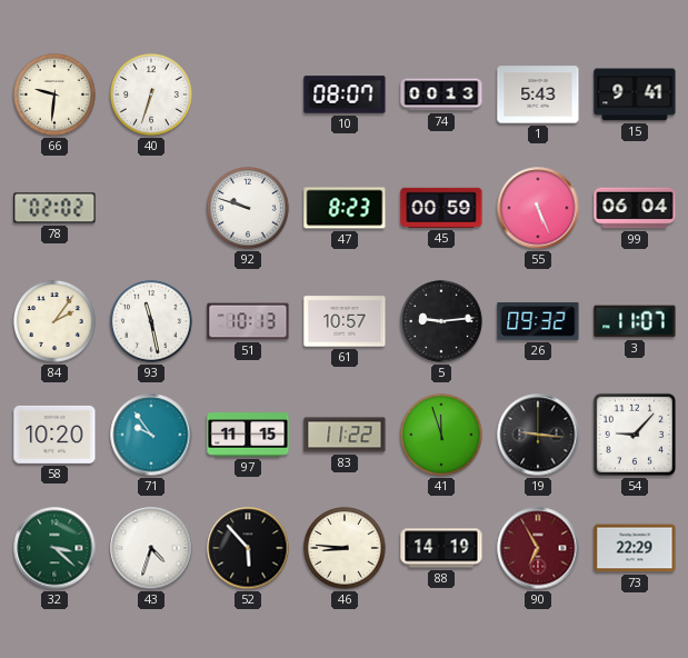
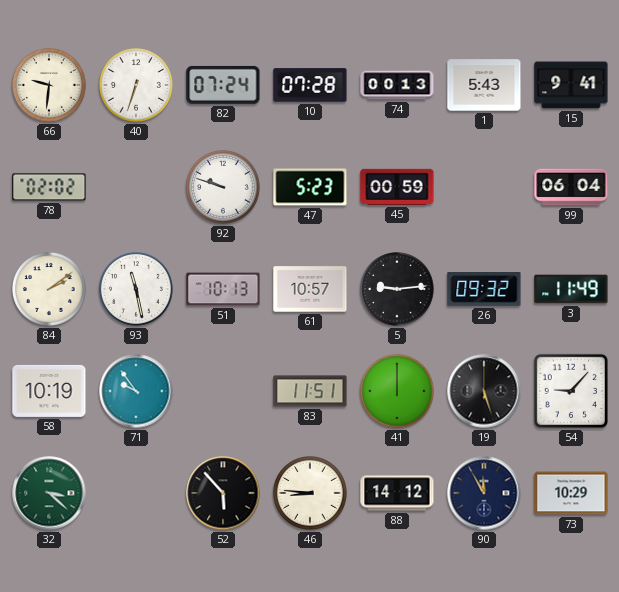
82: none -> 07:24 (223, 85)
10: 08:07 -> 07:28 (310, 85)
47: 8:23 -> 5:23 (310, 187)
55: 5:26 -> none (538, 208)
84: 2:06 -> 2:09 (50, 290)
3: 11:07 -> 11:49 (571, 289)
58: 10:20 -> 10:19 (49, 391)
97: 11:15 -> none (248, 435)
83: 11:22 -> 11:51 (310, 391)
41: 11:57 -> 12:00 (398, 392)
19: 9:16 -> 5:27 (484, 391)
43: 4:33 -> none (151, 548)
88: 14:19 -> 14:12 (397, 493)
90: 6:55 -> 11:55 (484, 493)
90 dial: burgundy -> navy (484, 493)
73: 22:29 -> 10:29 (571, 493)
